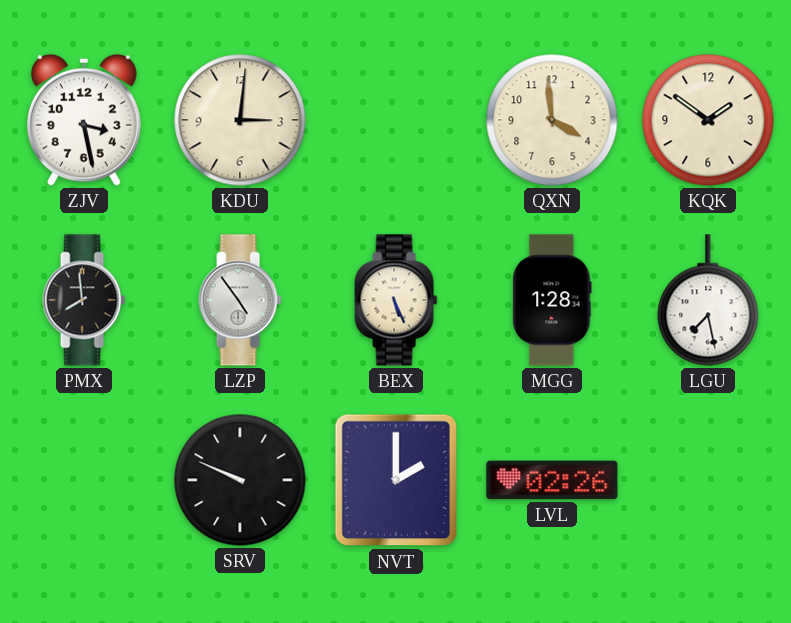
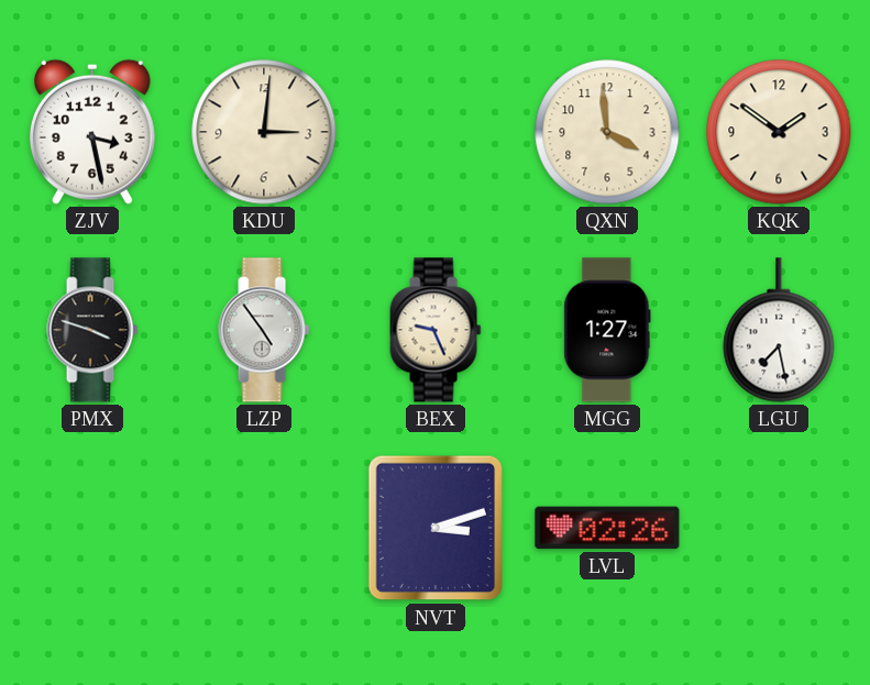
PMX: 7:59 -> 3:48 (92, 330)
BEX: 5:26 -> 9:26 (436, 330)
MGG: 1:28 -> 1:27 (607, 330)
SRV: 9:49 -> none (240, 480)
NVT: 2:00 -> 3:12 (436, 528)
